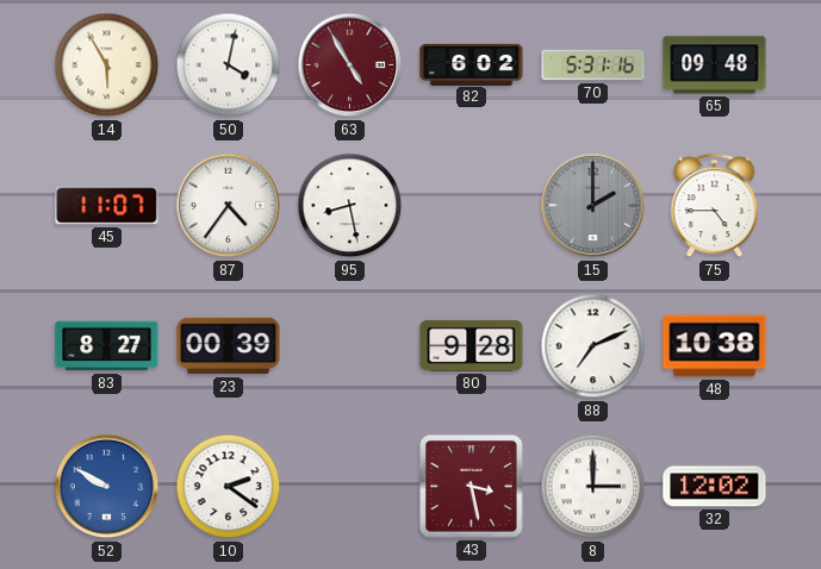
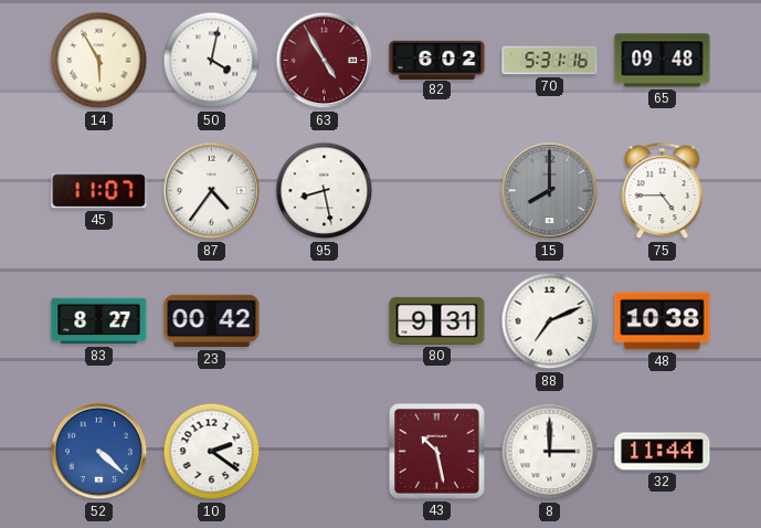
15: 2:00 -> 8:00 (550, 191)
23: 00:39 -> 00:42 (212, 321)
80: 9:28 -> 9:31 (437, 320)
52: 9:50 -> 4:22 (99, 452)
43: 3:28 -> 10:28 (437, 452)
32: 12:02 -> 11:44 (663, 452)
